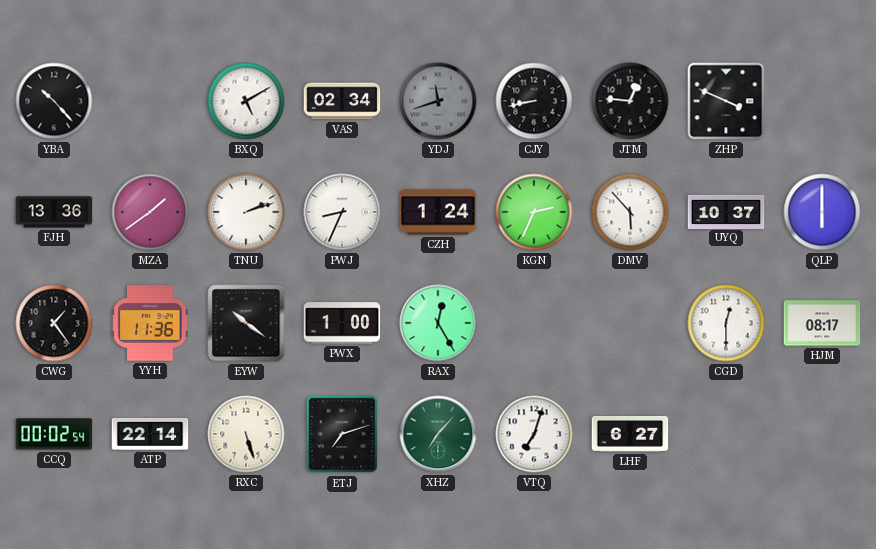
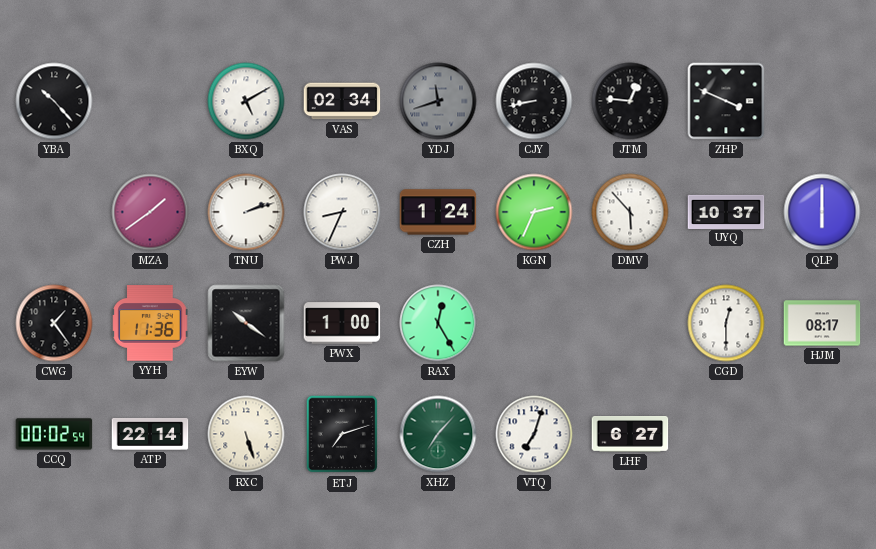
FJH: 13:36 -> none (54, 212)
